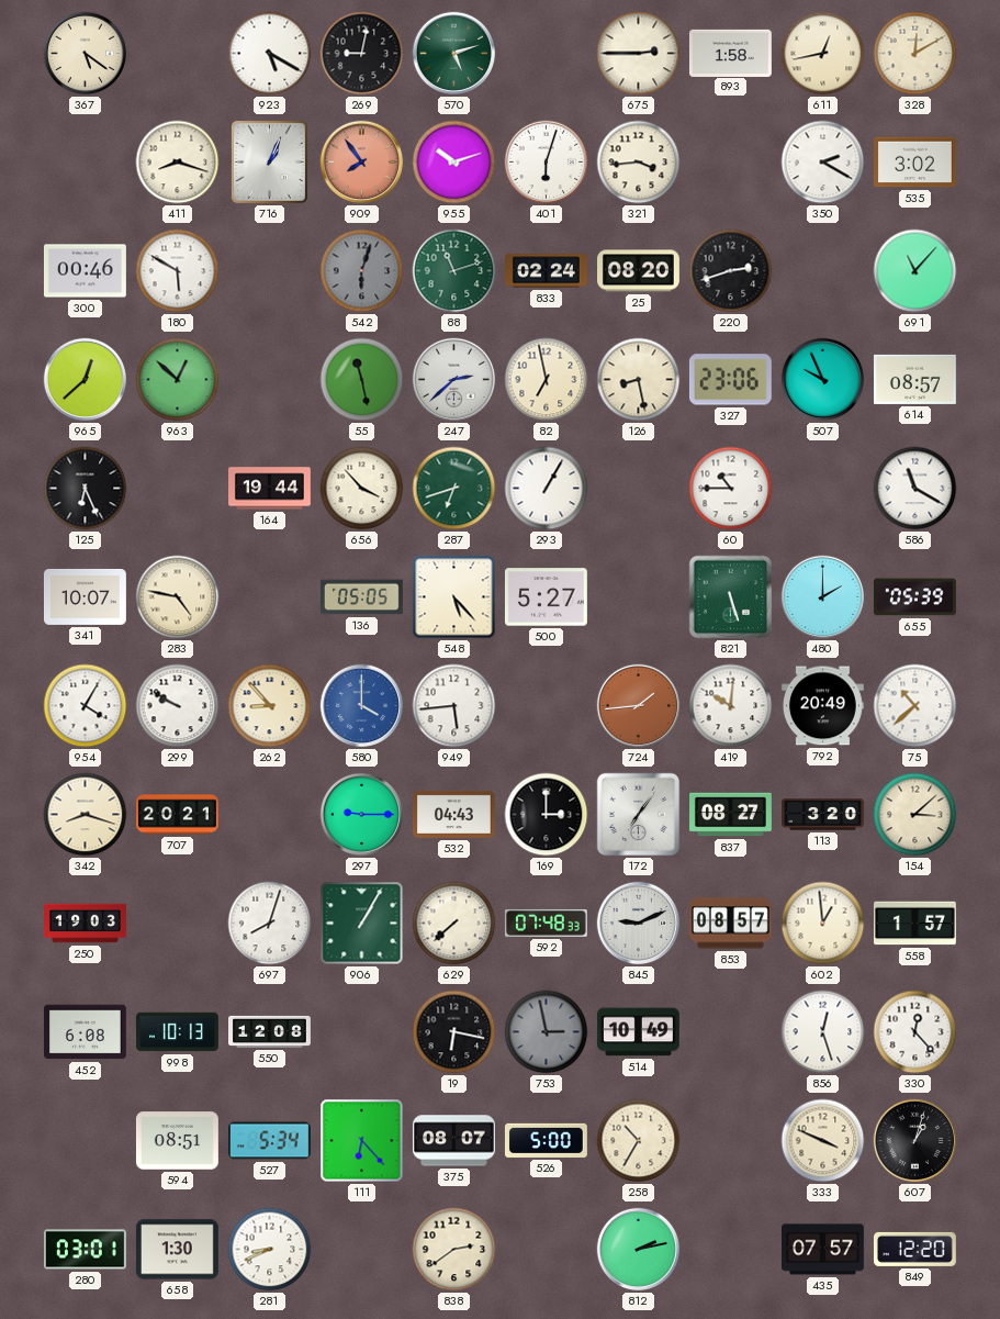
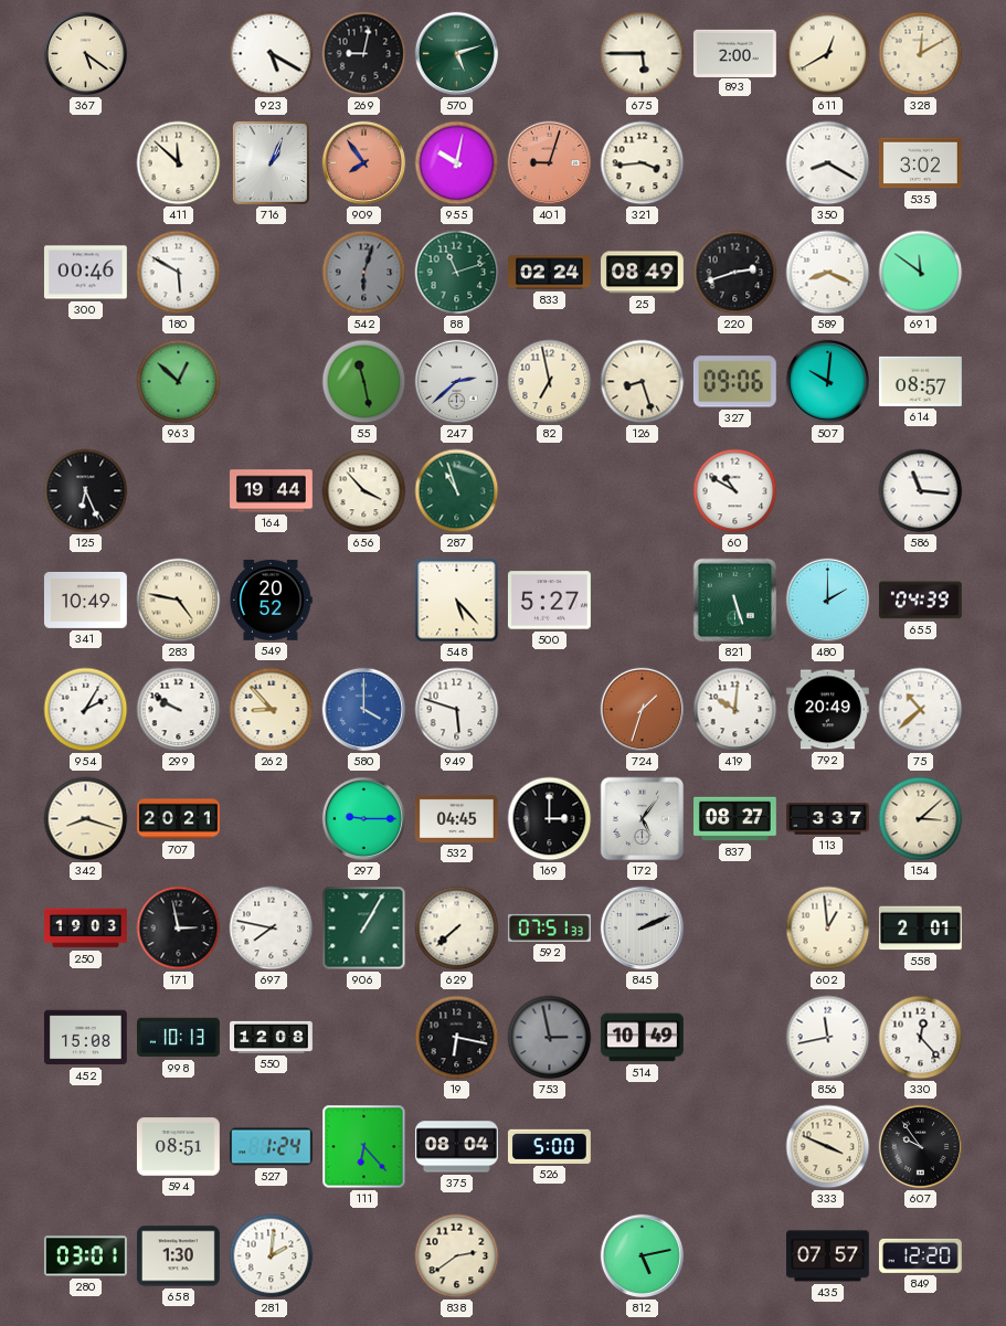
675: 2:45 -> 5:45 (643, 54)
893: 1:58 -> 2:00 (734, 53)
611: 12:43 -> 12:40 (828, 54)
411: 8:18 -> 11:52 (179, 163)
955: 10:12 -> 10:02 (457, 163)
401: 6:03 -> 9:03 (550, 163)
401 dial: white -> salmon (550, 163)
350: 2:20 -> 8:20 (828, 163)
25: 08:20 -> 08:49 (643, 273)
589: none -> 8:19 (828, 273)
691: 11:07 -> 11:51 (921, 273)
965: 12:38 -> none (86, 380)
126: 8:28 -> 8:27 (643, 382)
327: 23:06 -> 09:06 (734, 382)
507: 9:56 -> 10:01 (828, 382)
287: 6:42 -> 10:57 (457, 491)
293: 1:05 -> none (547, 489)
60: 10:45 -> 10:50 (735, 491)
586: 11:20 -> 11:16 (921, 491)
341: 10:07 -> 10:49 (86, 600)
549: none -> 20:52 (271, 600)
136: 05:05 -> none (361, 597)
655: 05:39 -> 04:39 (920, 601)
954: 4:05 -> 2:05 (86, 710)
949: 5:44 -> 5:48 (457, 710)
724: 1:44 -> 1:33 (643, 710)
532: 04:43 -> 04:45 (456, 818)
172: 7:06 -> 5:06 (643, 819)
113: 3:20 -> 3:37 (828, 819)
171: none -> 2:58 (179, 929)
697: 8:03 -> 7:47 (272, 929)
592: 07:48 -> 07:51 (549, 927)
845: 9:11 -> 2:11 (643, 929)
853: 08:57 -> none (730, 924)
558: 1:57 -> 2:01 (920, 929)
452: 6:08 -> 15:08 (85, 1038)
856: 12:27 -> 11:43 (828, 1038)
527: 5:34 -> 1:24 (271, 1147)
375: 08:07 -> 08:04 (456, 1147)
258: 10:35 -> none (639, 1141)
607: 1:03 -> 9:54 (921, 1147)
281: 8:41 -> 2:01 (272, 1256)
812: 2:13 -> 5:13 (643, 1256)
